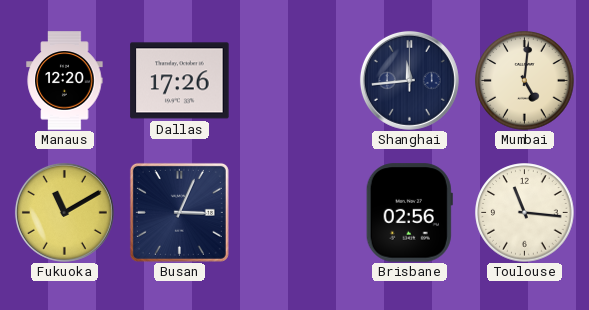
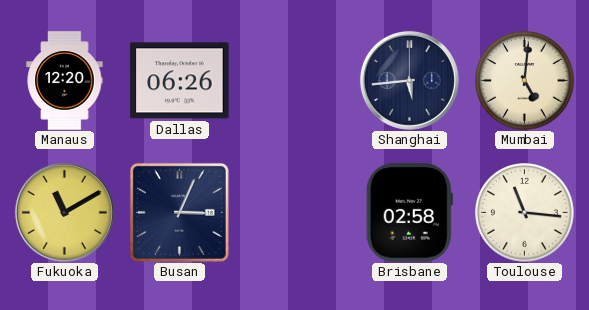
Dallas: 17:26 -> 06:26 (180, 81)
Shanghai: 11:44 -> 5:44 (409, 80)
Brisbane: 02:56 -> 02:58 (409, 213)
